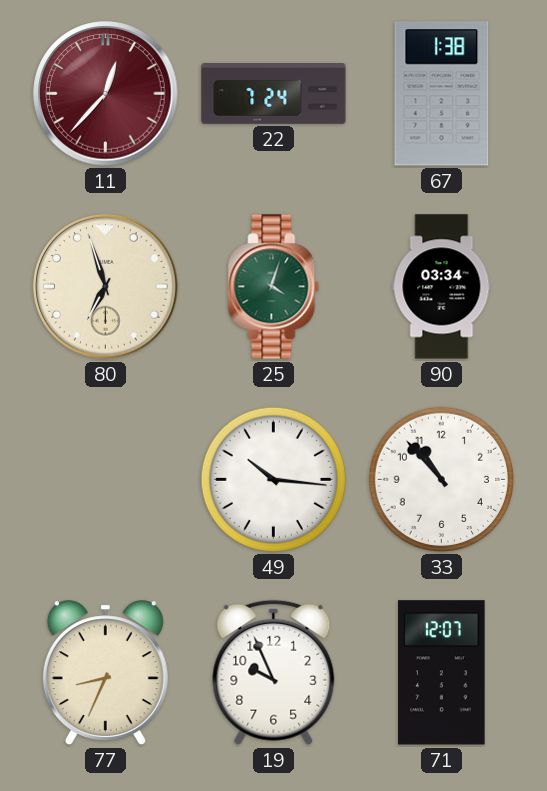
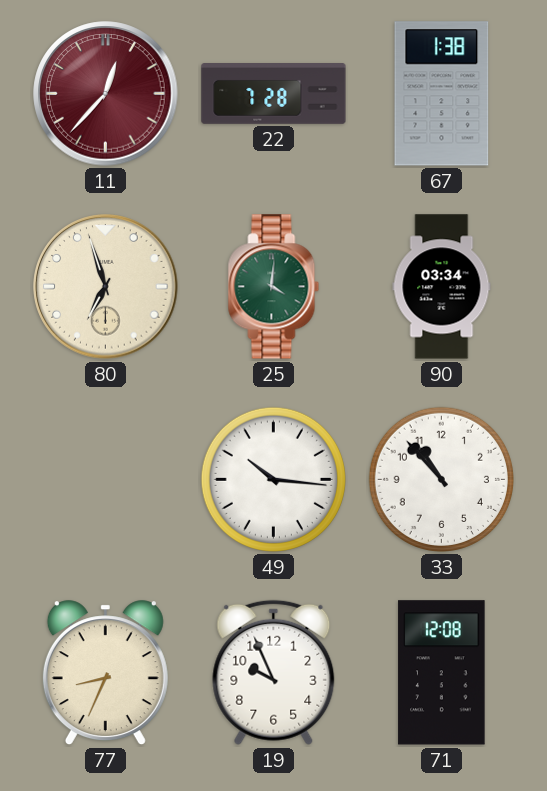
22: 7:24 -> 7:28 (274, 94)
25: 4:03 -> 4:01 (274, 287)
71: 12:07 -> 12:08 (442, 673)
